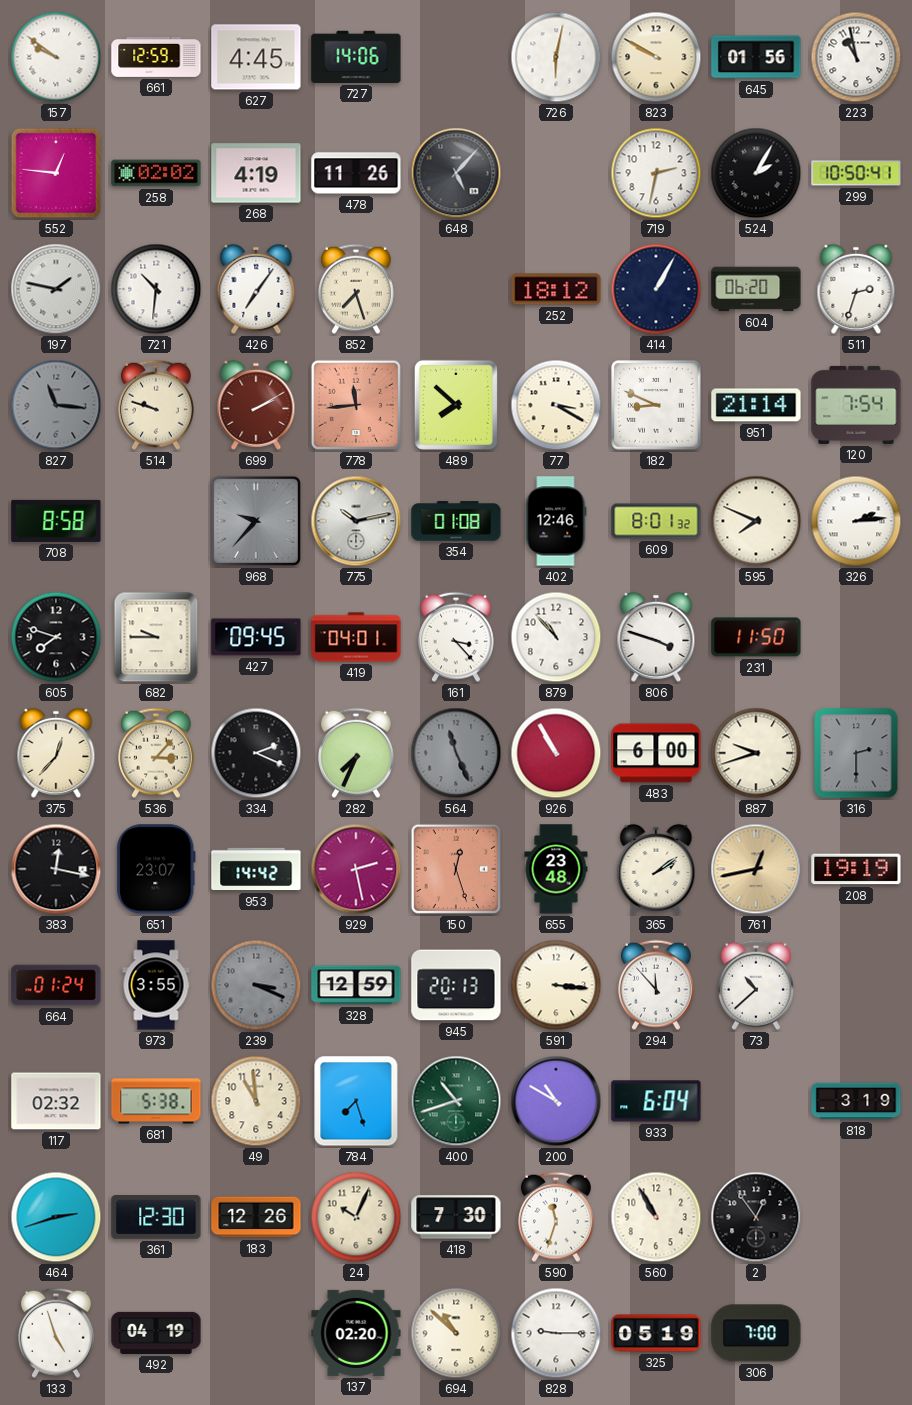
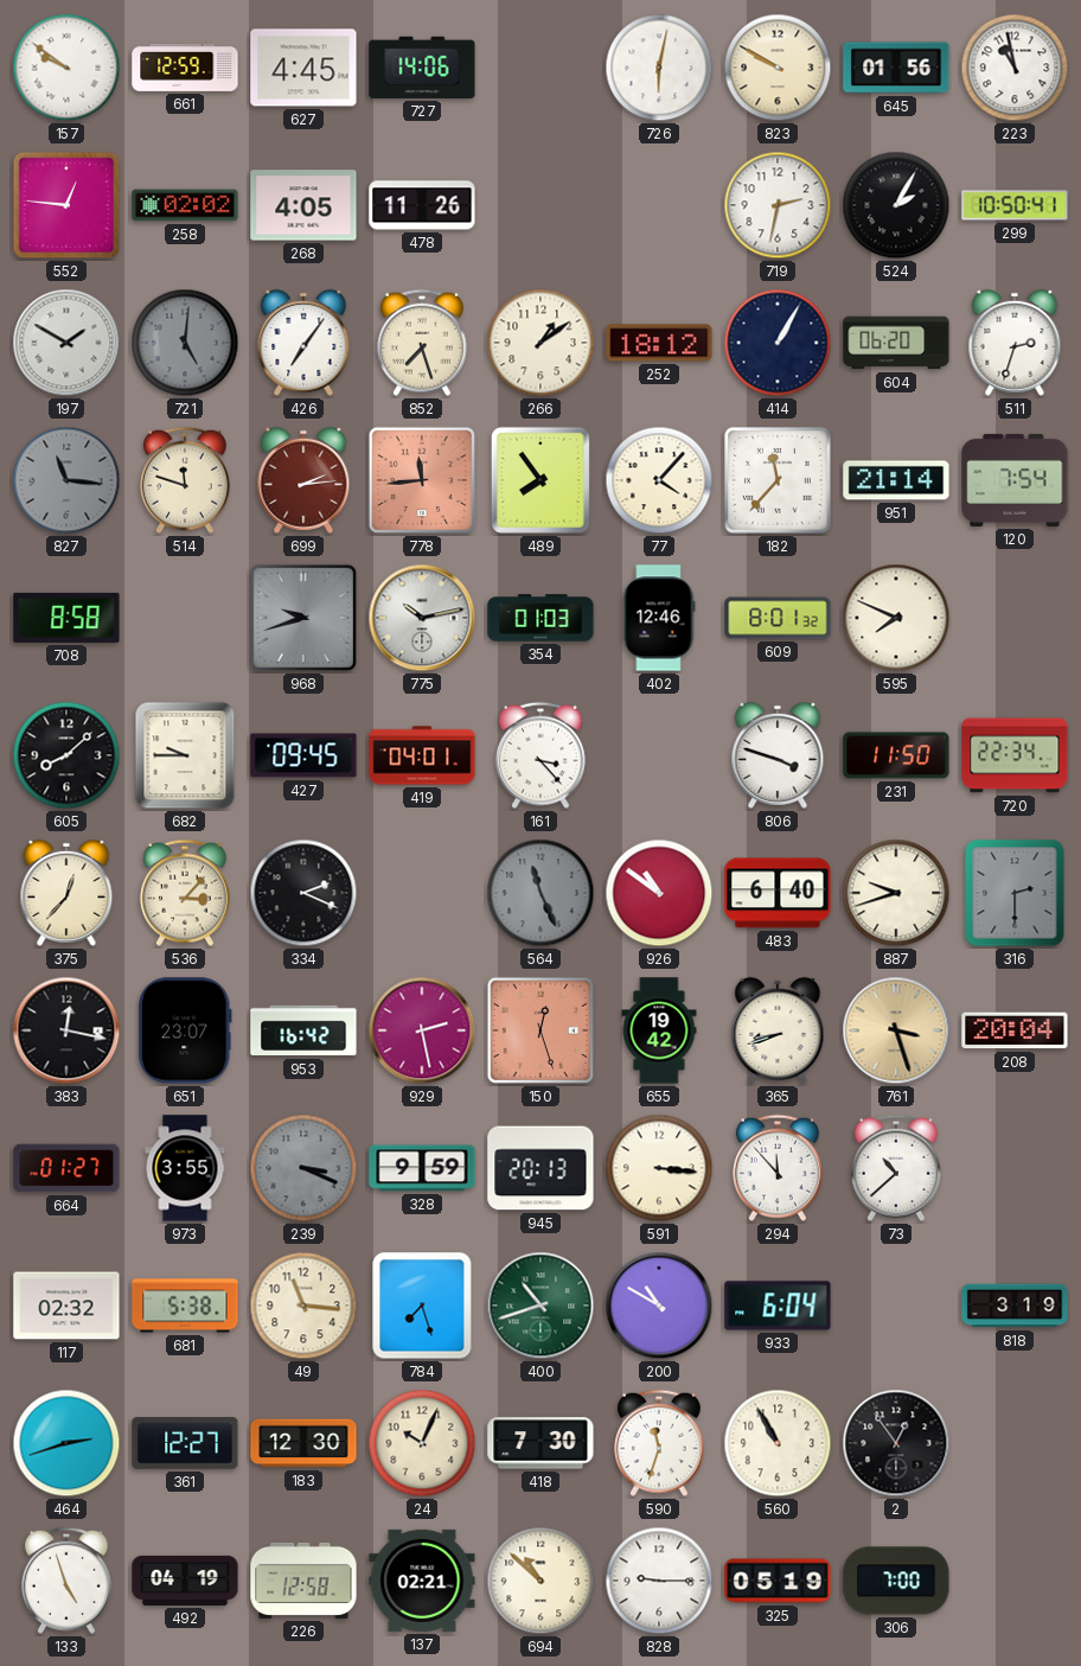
268: 4:19 -> 4:05 (303, 205)
648: 5:07 -> none (456, 173)
197: 1:47 -> 1:50 (66, 343)
721: 10:31 -> 5:01 (185, 343)
721 dial: white -> grey (185, 343)
266: none -> 1:09 (540, 343)
514: 9:48 -> 11:48 (185, 480)
699: 2:10 -> 2:14 (303, 480)
489: 7:52 -> 7:54 (540, 480)
77: 3:20 -> 4:07 (659, 480)
182: 8:49 -> 11:37 (779, 481)
968: 9:37 -> 9:42 (303, 618)
354: 01:08 -> 01:03 (540, 618)
326: 2:14 -> none (856, 521)
605: 7:48 -> 8:08 (66, 755)
879: 10:53 -> none (556, 637)
720: none -> 22:34 (1015, 755)
282: 7:34 -> none (356, 753)
926: 10:55 -> 10:51 (659, 893)
483: 6:00 -> 6:40 (778, 893)
953: 14:42 -> 16:42 (303, 1030)
655: 23:48 -> 19:42 (659, 1030)
365: 2:09 -> 8:42 (778, 1030)
761: 12:43 -> 3:27 (896, 1030)
208: 19:19 -> 20:04 (1015, 1030)
664: 01:24 -> 01:27 (66, 1168)
328: 12:59 -> 9:59 (422, 1168)
49: 10:59 -> 11:16 (303, 1306)
361: 12:30 -> 12:27 (185, 1443)
183: 12:26 -> 12:30 (303, 1443)
226: none -> 12:58 (303, 1581)
137: 02:20 -> 02:21 (422, 1581)
